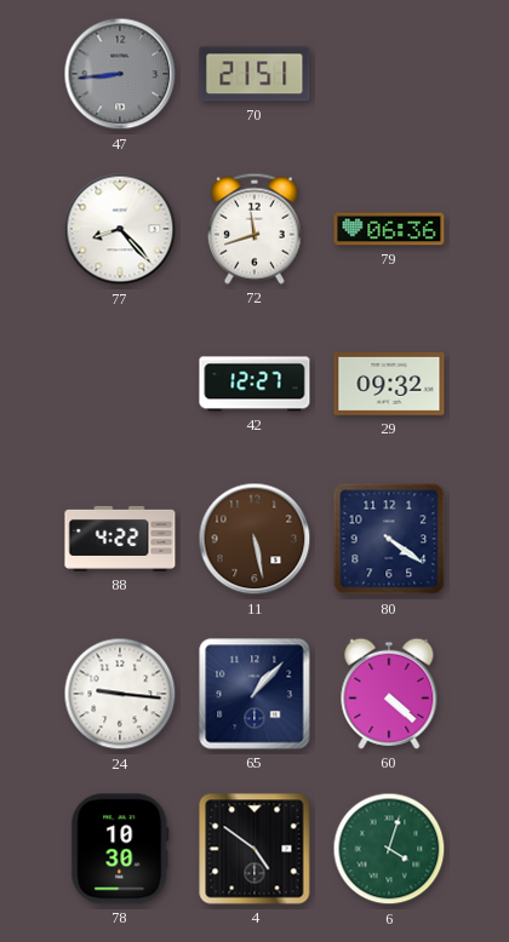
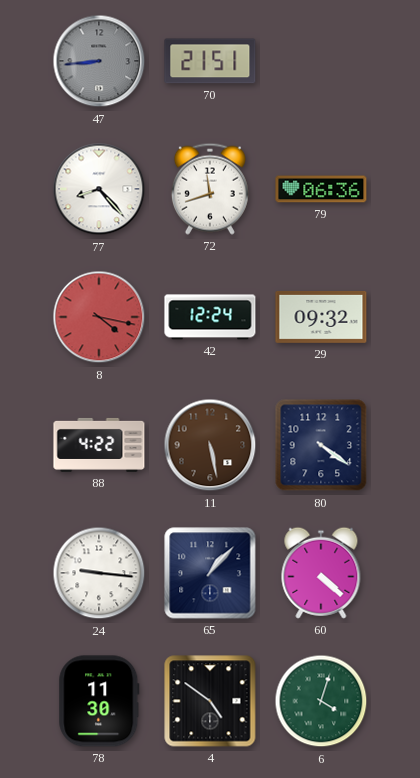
8: none -> 4:17 (99, 317)
42: 12:27 -> 12:24 (210, 317)
78: 10:30 -> 11:30 (99, 701)
